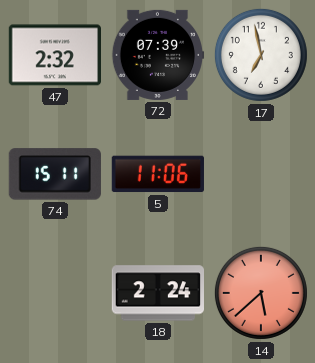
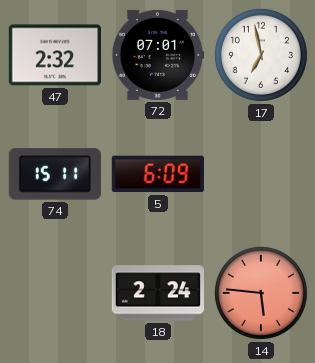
72: 07:39 -> 07:01 (158, 55)
5: 11:06 -> 6:09 (158, 174)
14: 5:38 -> 5:46 (261, 293)
